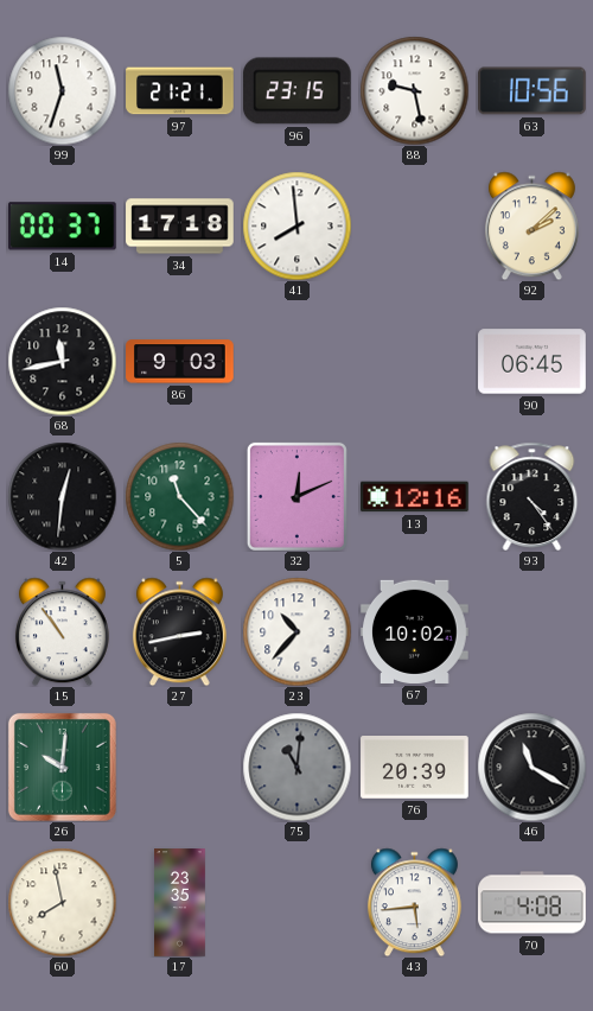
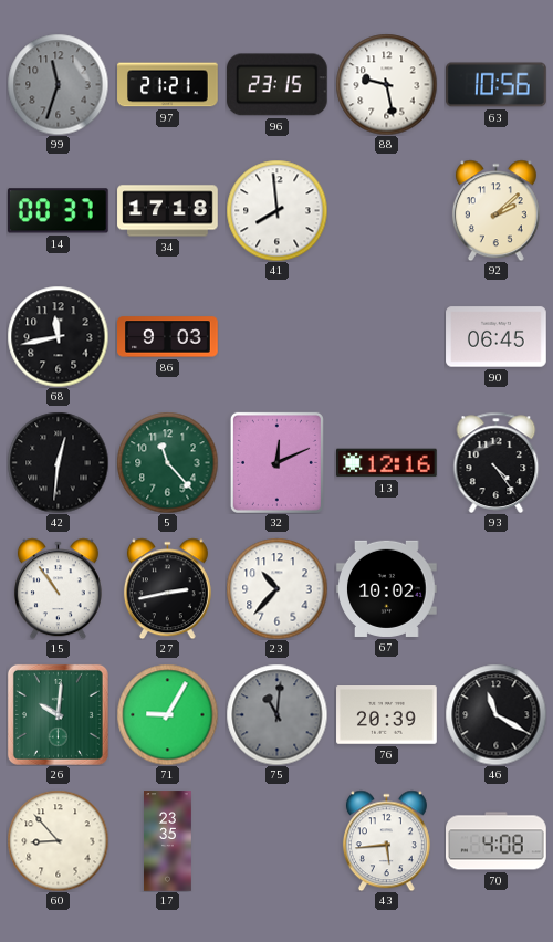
99 dial: white -> grey (58, 84)
71: none -> 9:05 (167, 714)
60: 7:58 -> 8:53 (58, 840)
